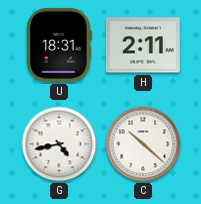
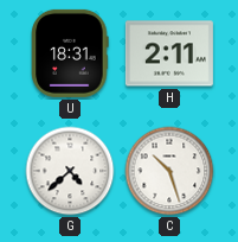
G: 4:43 -> 4:38 (70, 171)
C: 10:22 -> 10:27 (169, 171)
